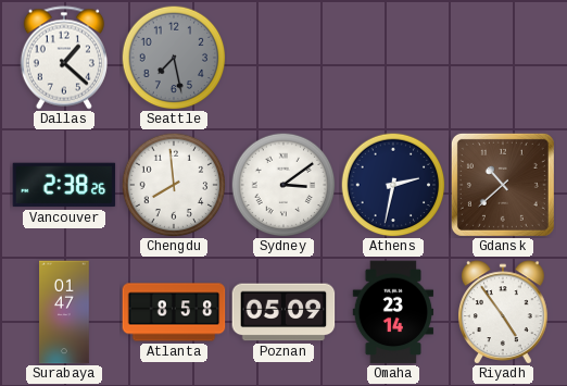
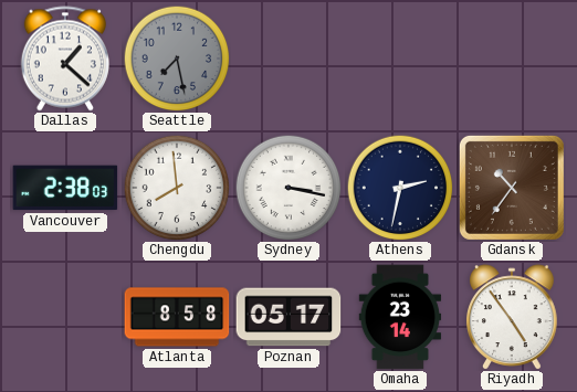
Vancouver: 2:38:26 -> 2:38:03 (65, 188)
Sydney: 3:09 -> 3:17 (288, 188)
Gdansk: 10:38 -> 10:36 (512, 188)
Surabaya: 01:47 -> none (64, 312)
Poznan: 05:09 -> 05:17 (288, 317)
